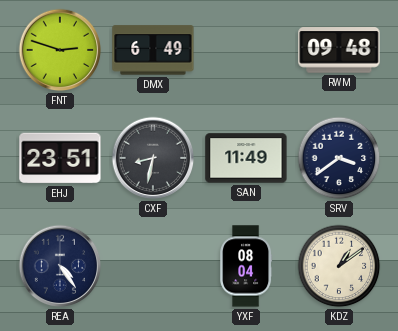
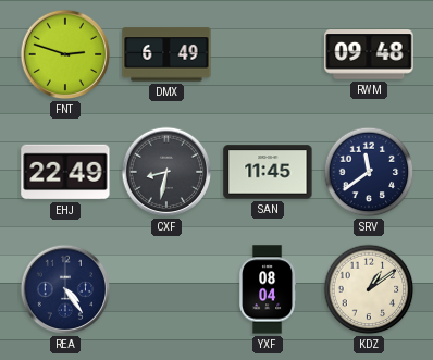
EHJ: 23:51 -> 22:49 (65, 172)
SAN: 11:49 -> 11:45 (268, 172)
SRV: 3:39 -> 11:39 (369, 172)
